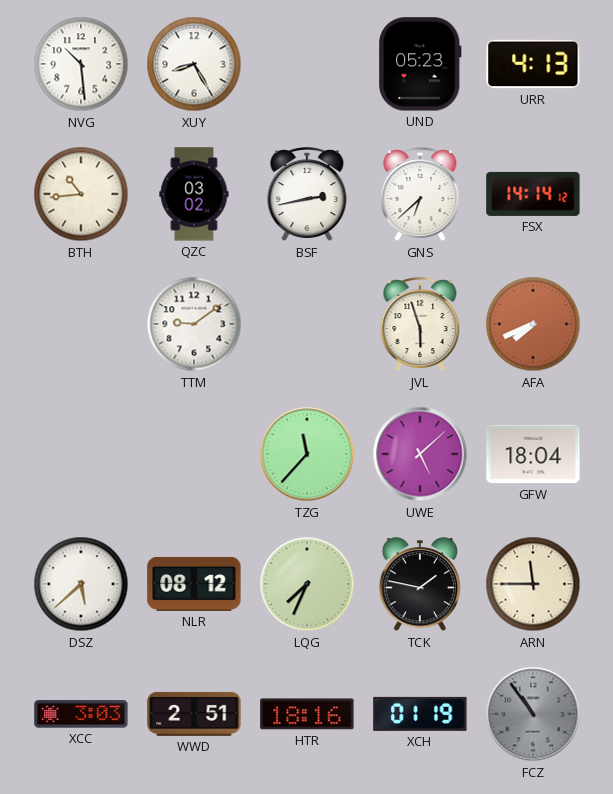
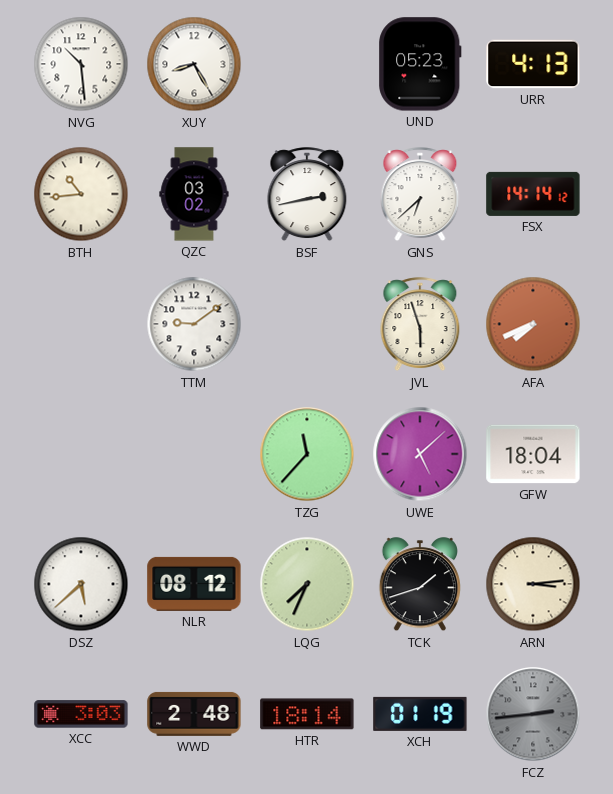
TCK: 1:47 -> 1:42 (420, 585)
ARN: 11:45 -> 3:14 (533, 584)
WWD: 2:51 -> 2:48 (194, 714)
HTR: 18:16 -> 18:14 (307, 714)
FCZ: 10:54 -> 2:44 (533, 714)
